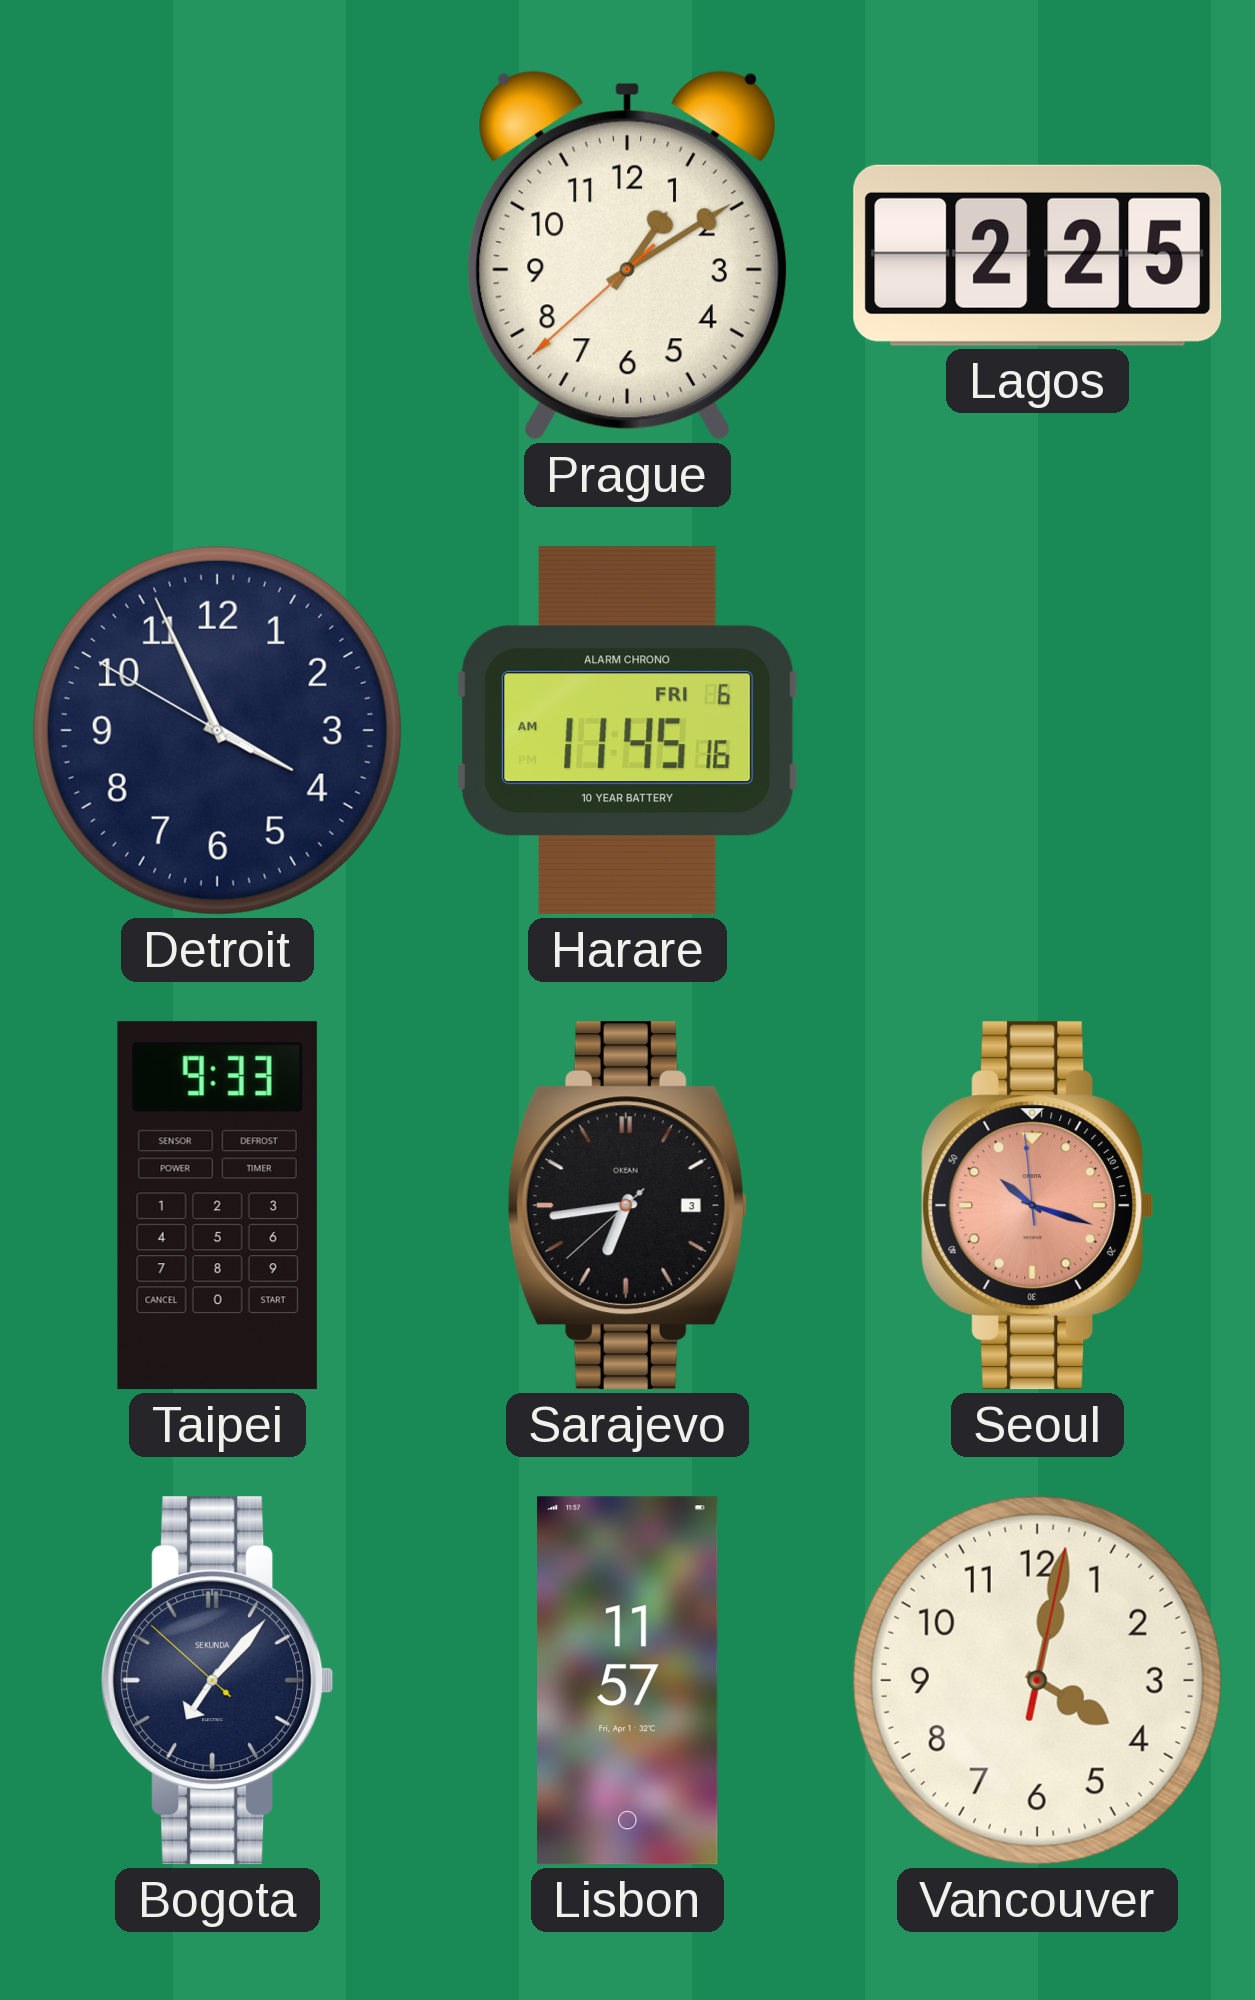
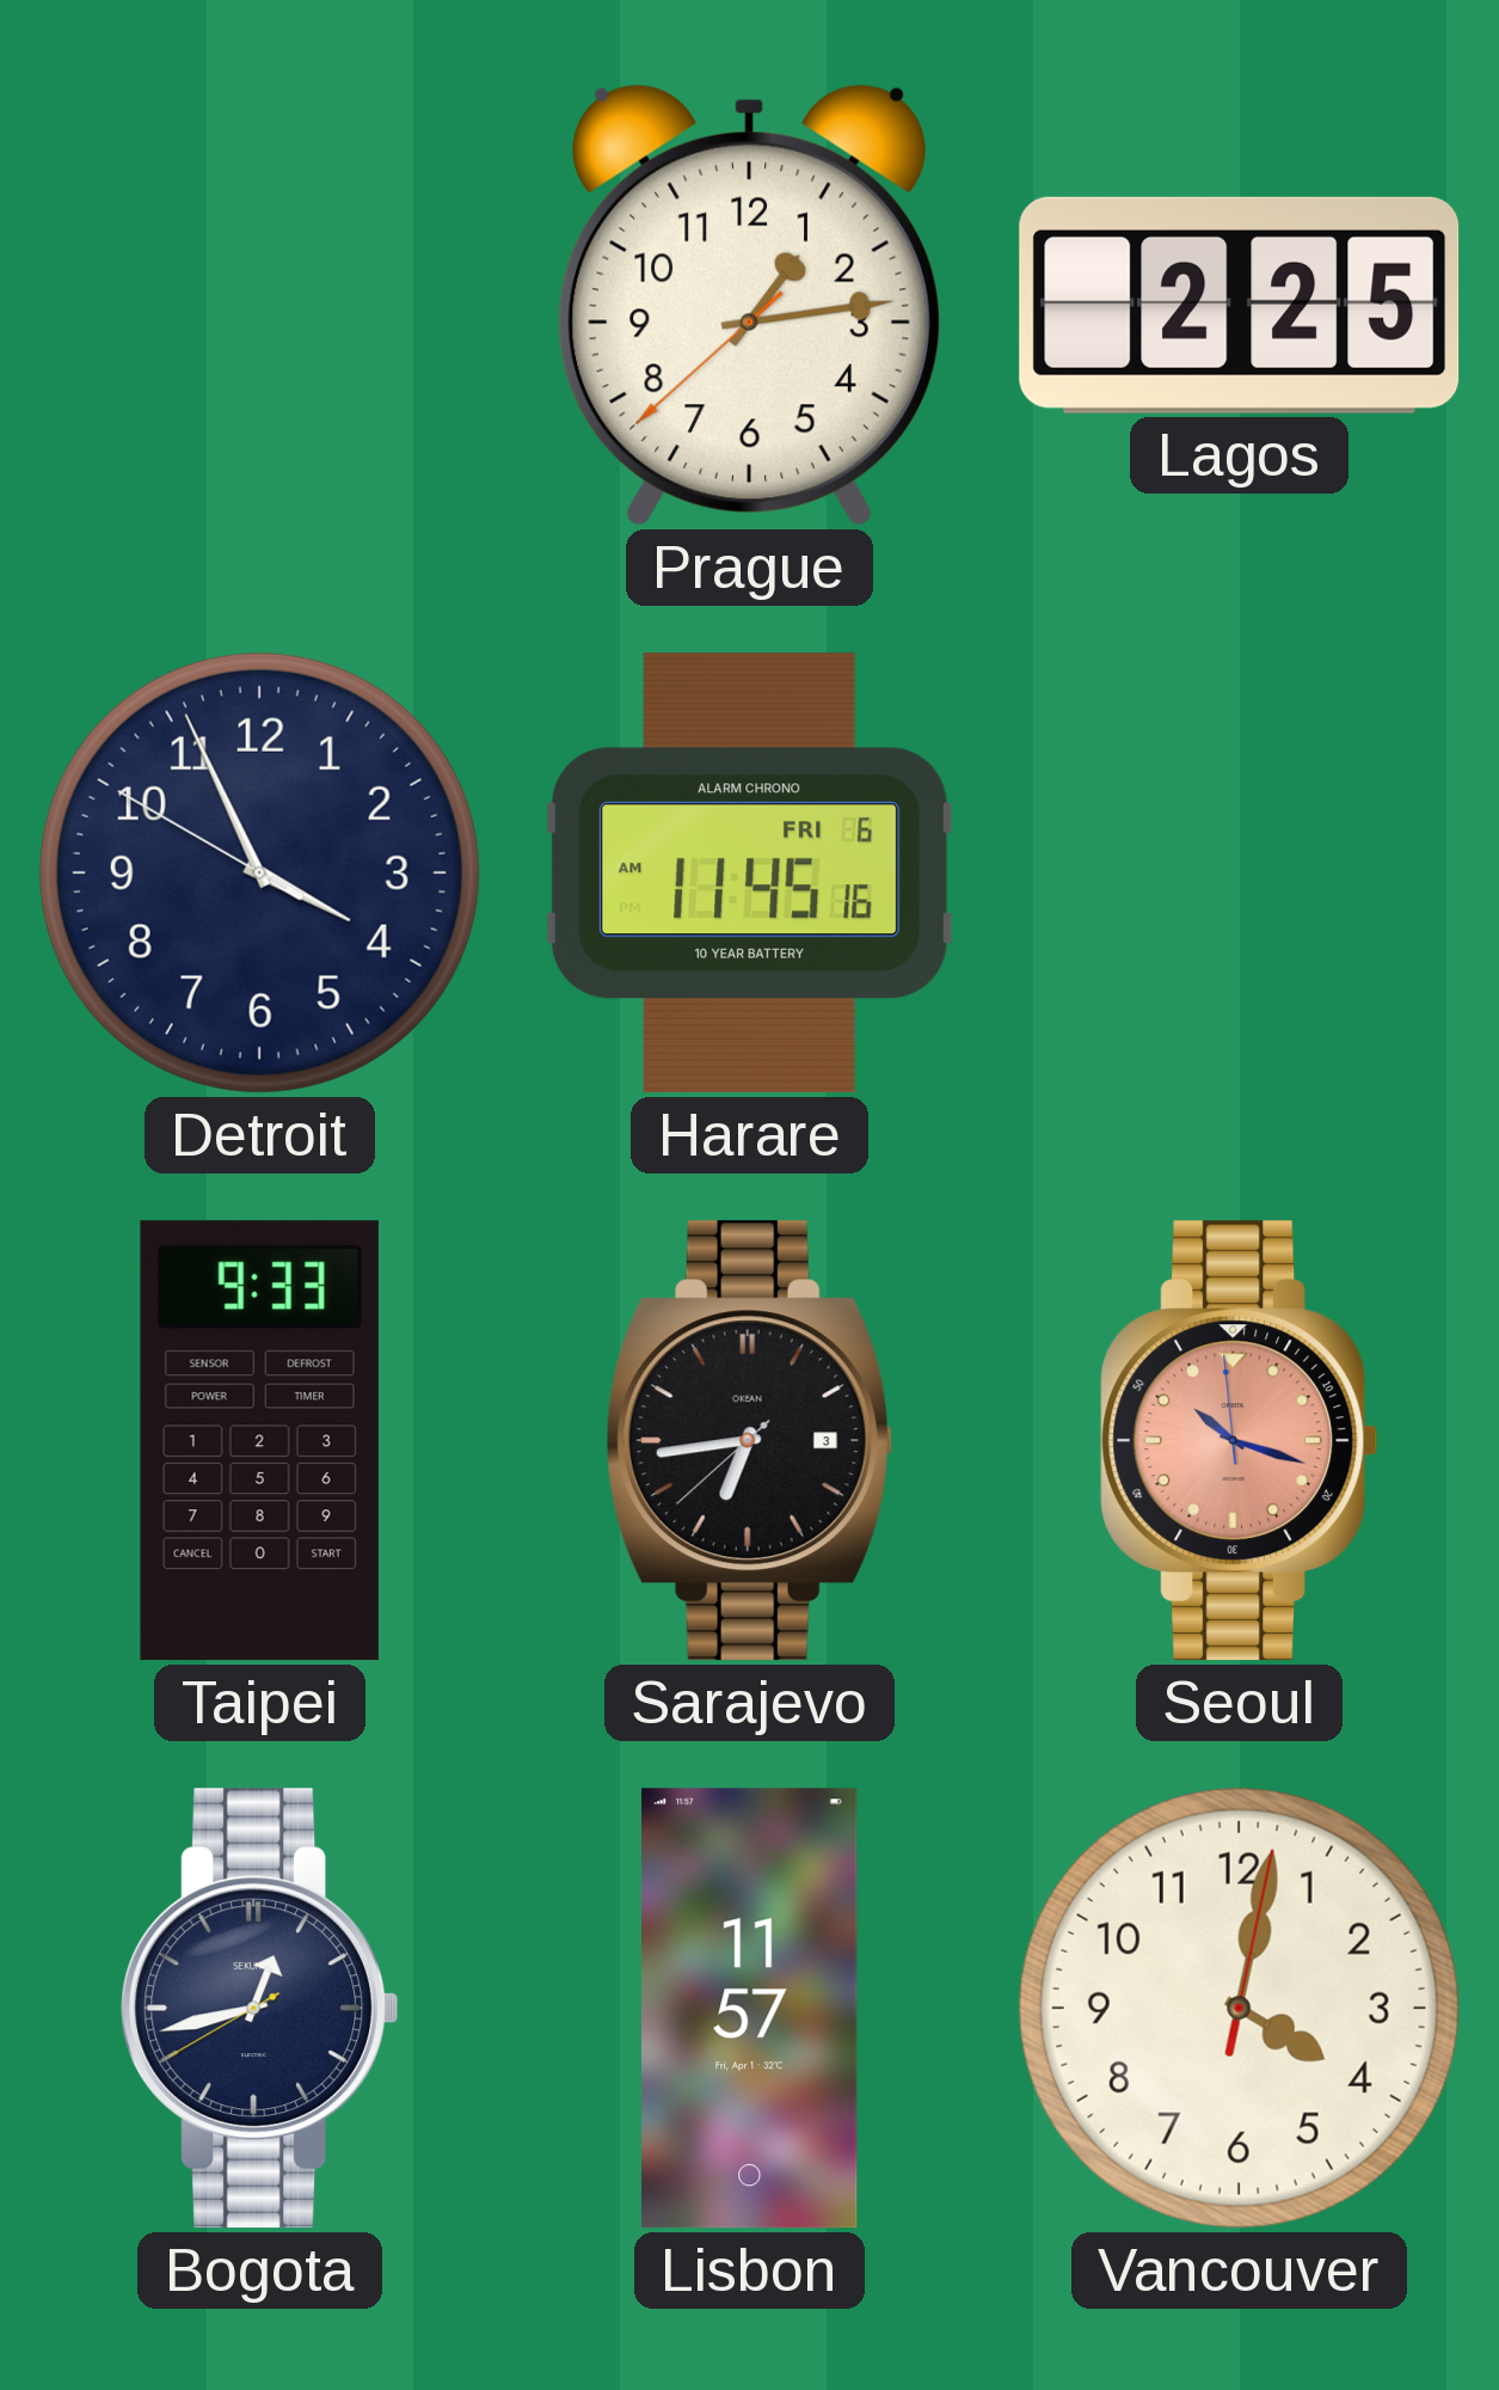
Prague: 1:09 -> 1:13 (749, 305)
Bogota: 7:06 -> 12:42 (260, 2009)
